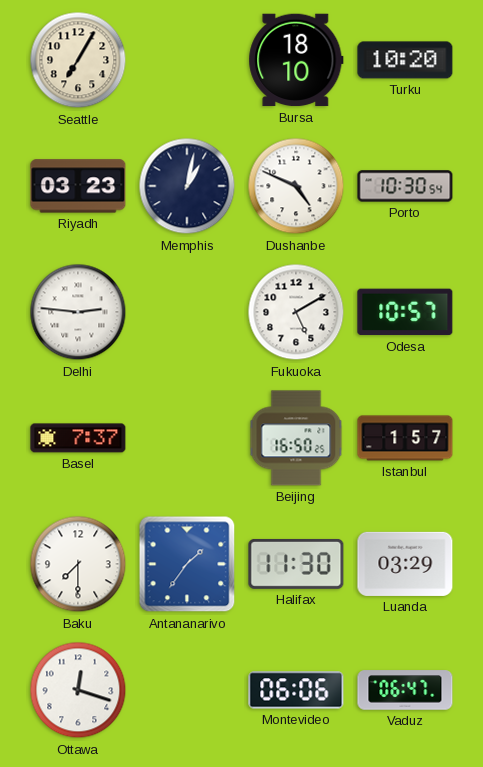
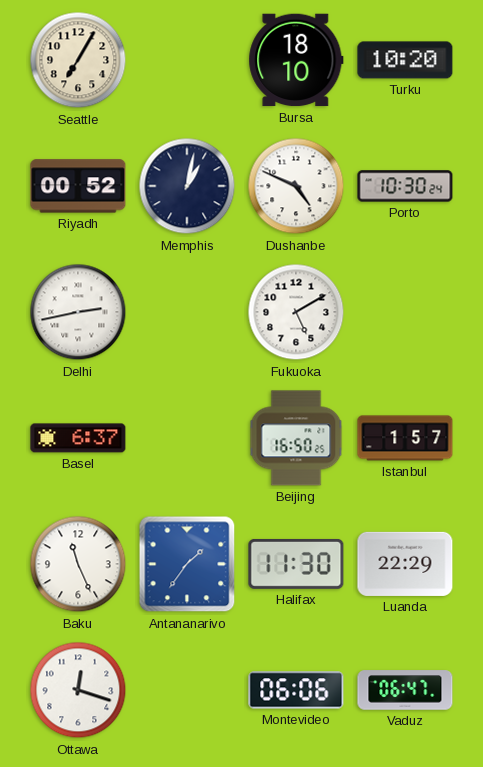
Riyadh: 03:23 -> 00:52 (78, 186)
Porto: 10:30:54 -> 10:30:24 (405, 186)
Delhi: 2:46 -> 2:43 (78, 312)
Odesa: 10:57 -> none (405, 312)
Basel: 7:37 -> 6:37 (78, 438)
Baku: 7:30 -> 11:26 (78, 564)
Luanda: 03:29 -> 22:29 (405, 564)
